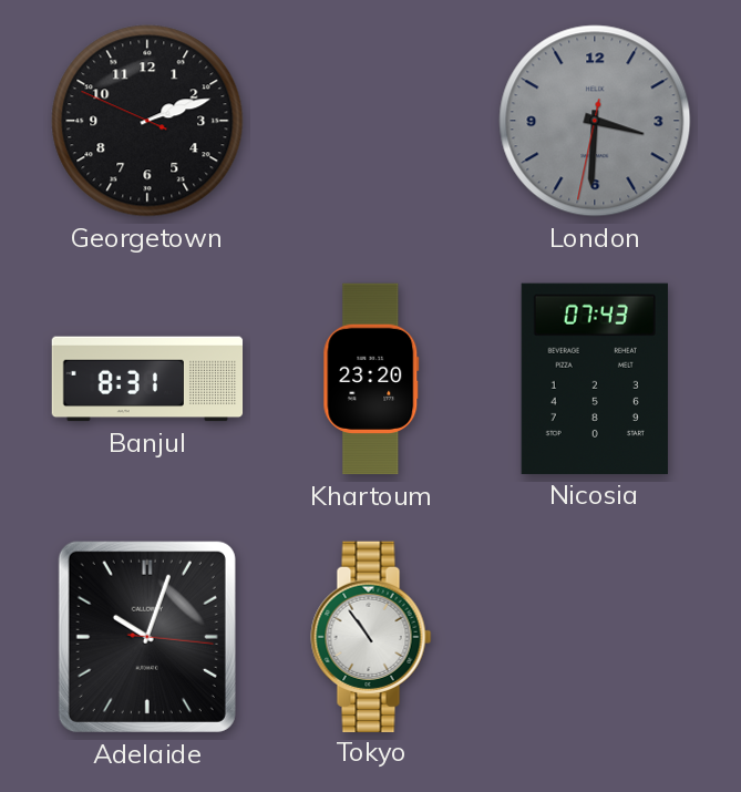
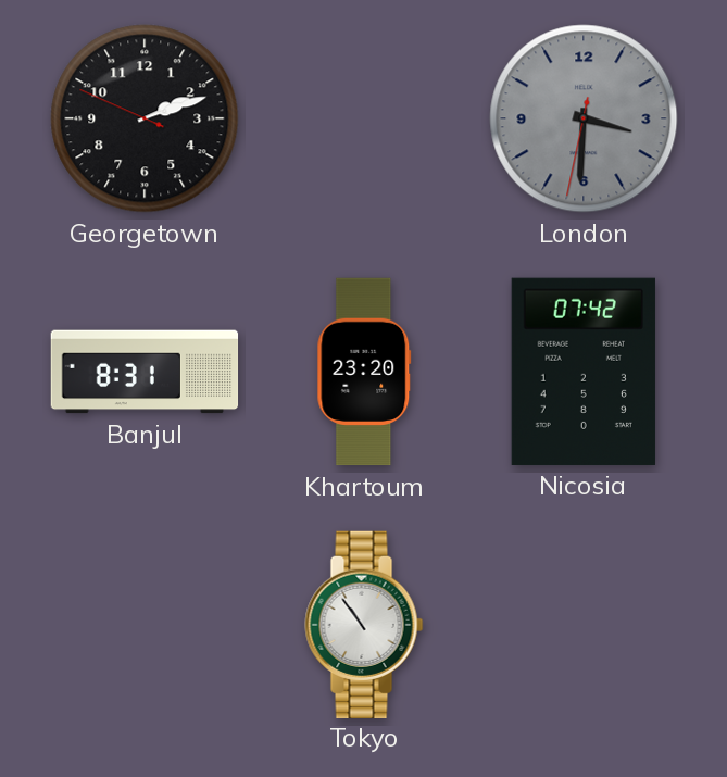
Nicosia: 07:43 -> 07:42 (584, 372)
Adelaide: 10:03 -> none (147, 637)
